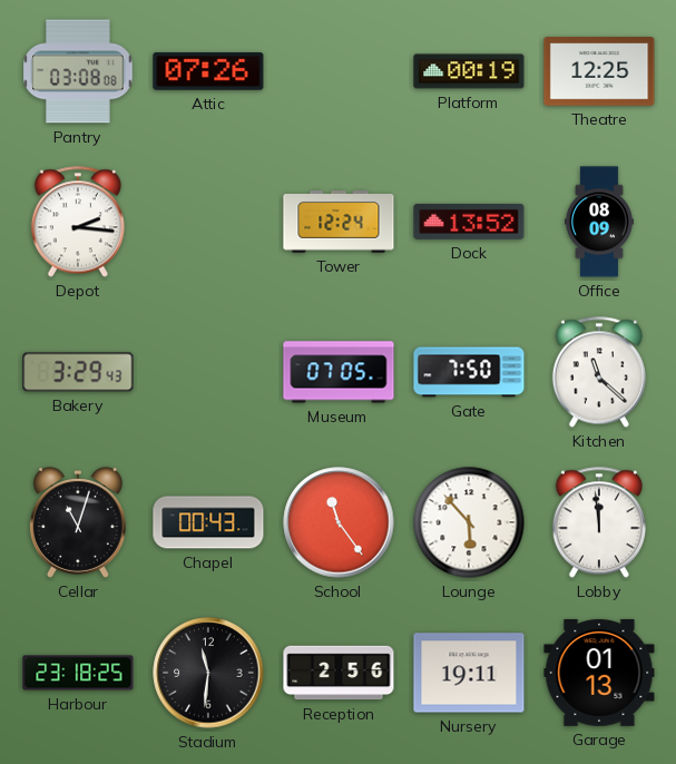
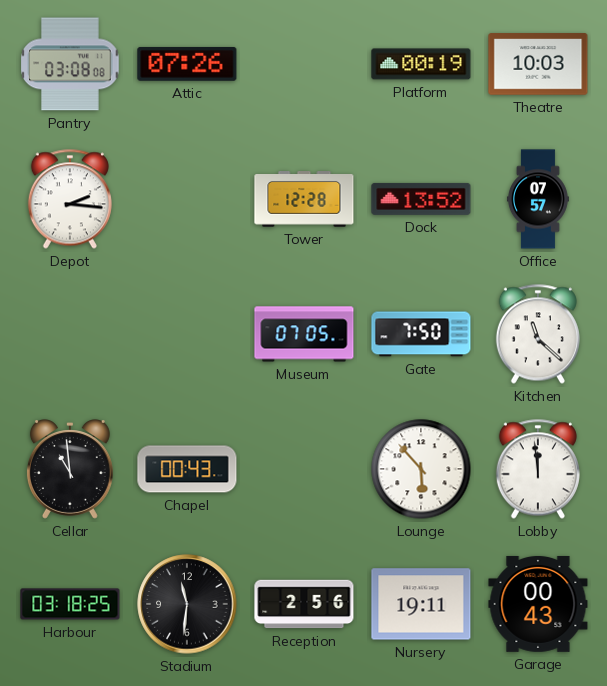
Theatre: 12:25 -> 10:03 (538, 64)
Tower: 12:24 -> 12:28 (304, 200)
Office: 08:09 -> 07:57 (538, 199)
Bakery: 3:29 -> none (78, 372)
Cellar: 11:03 -> 10:59 (70, 469)
School: 11:24 -> none (339, 522)
Harbour: 23:18 -> 03:18 (70, 604)
Garage: 01:13 -> 00:43 (538, 604)
